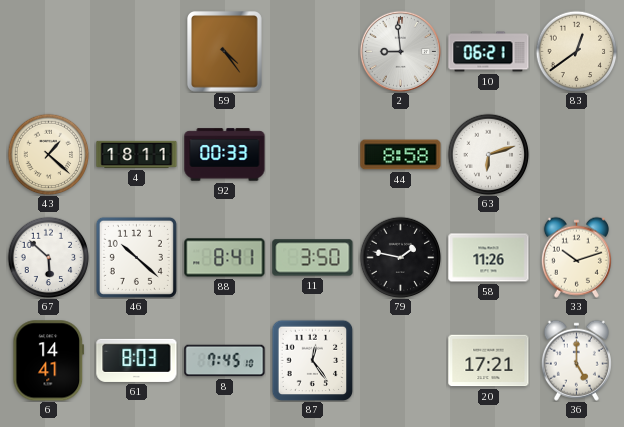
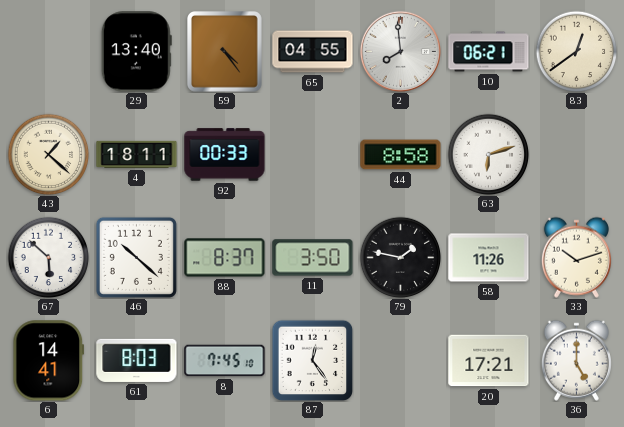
29: none -> 13:40 (136, 52)
65: none -> 04:55 (313, 52)
2: 8:59 -> 7:59 (400, 51)
88: 8:41 -> 8:37 (225, 258)
